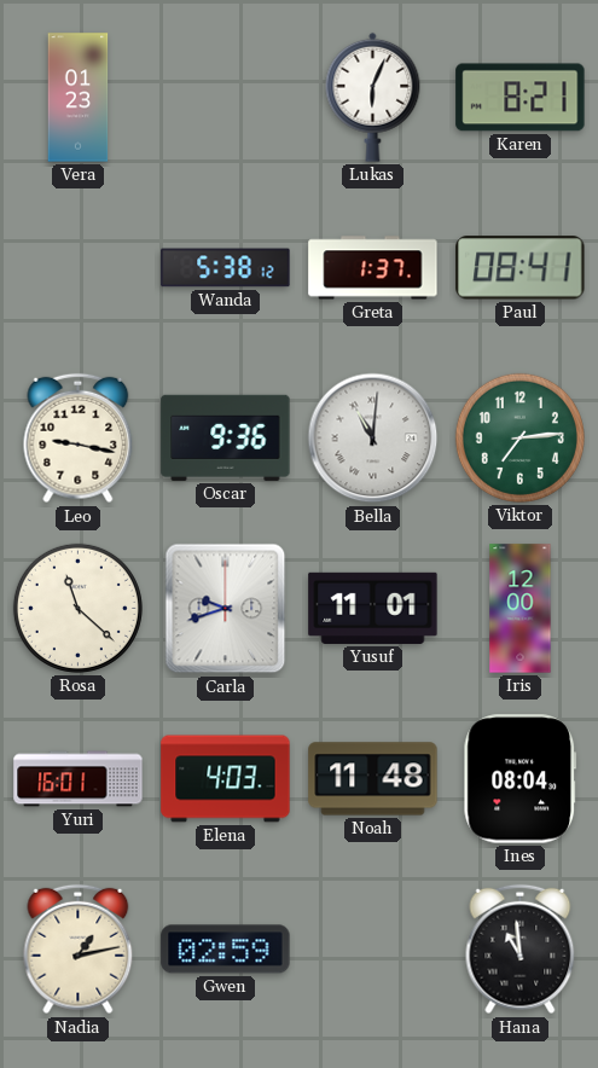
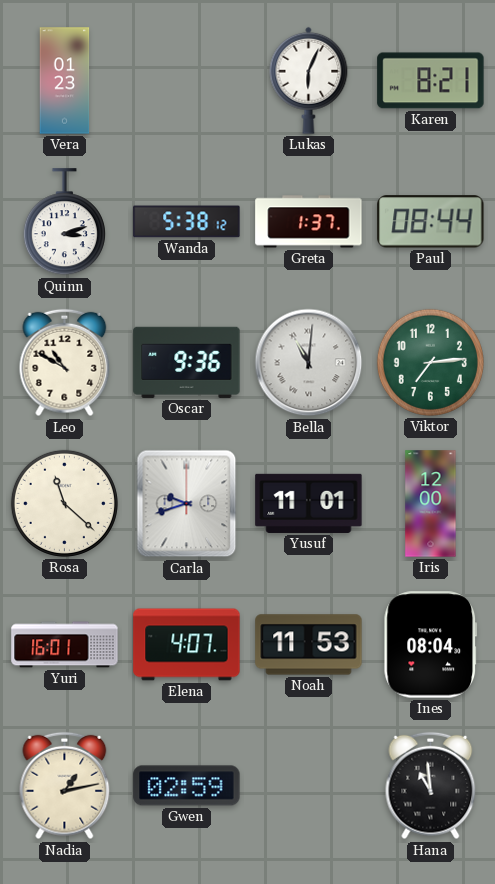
Quinn: none -> 3:12 (64, 222)
Paul: 08:41 -> 08:44 (431, 222)
Leo: 9:17 -> 10:50 (65, 363)
Elena: 4:03 -> 4:07 (187, 645)
Noah: 11:48 -> 11:53 (309, 645)
